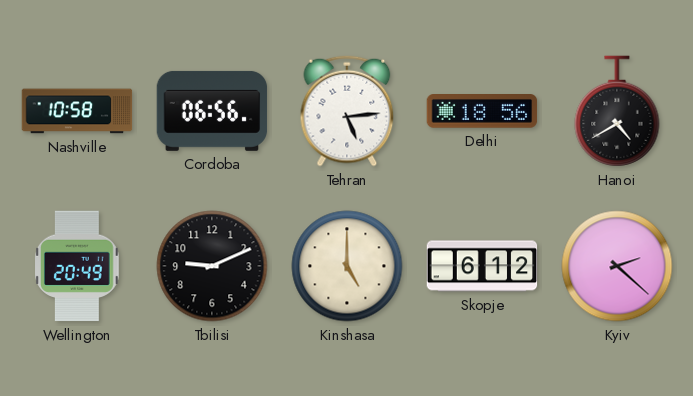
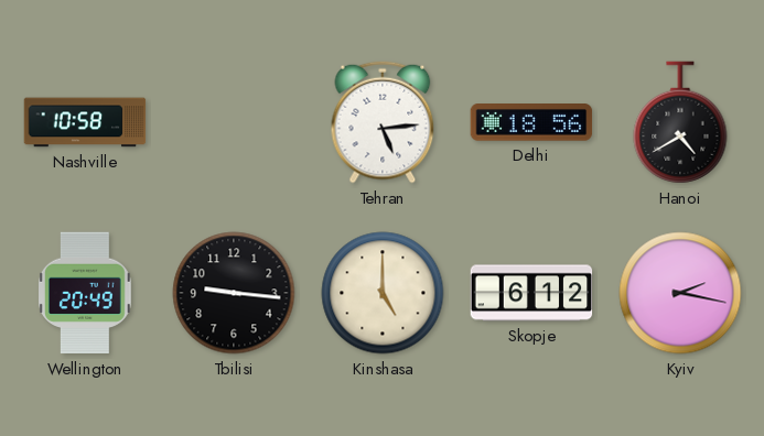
Cordoba: 06:56 -> none (212, 111)
Tbilisi: 9:11 -> 9:16 (234, 293)
Kyiv: 2:22 -> 2:17 (680, 293)
